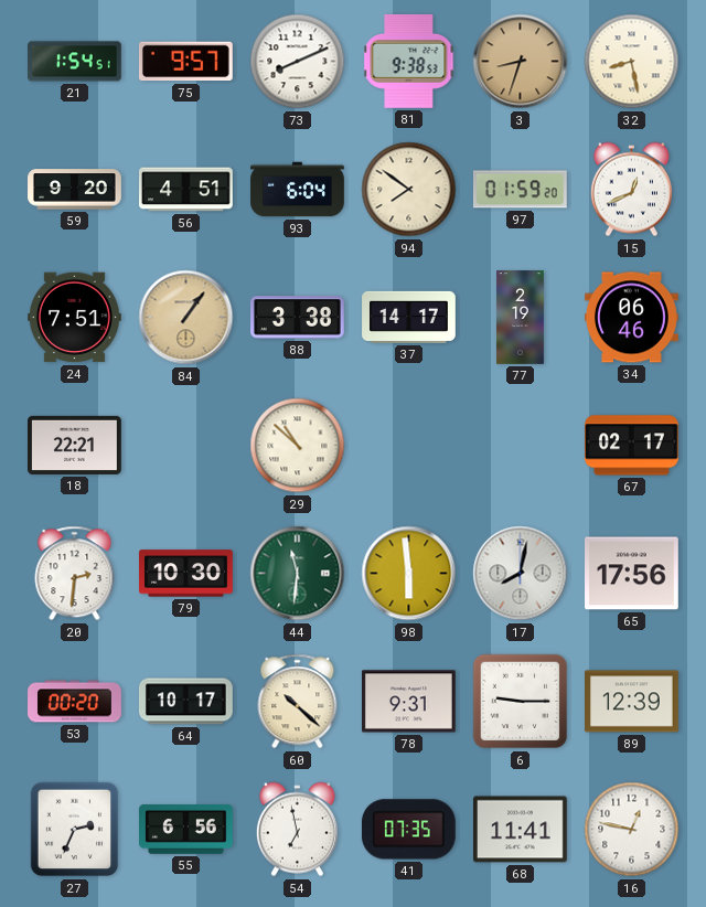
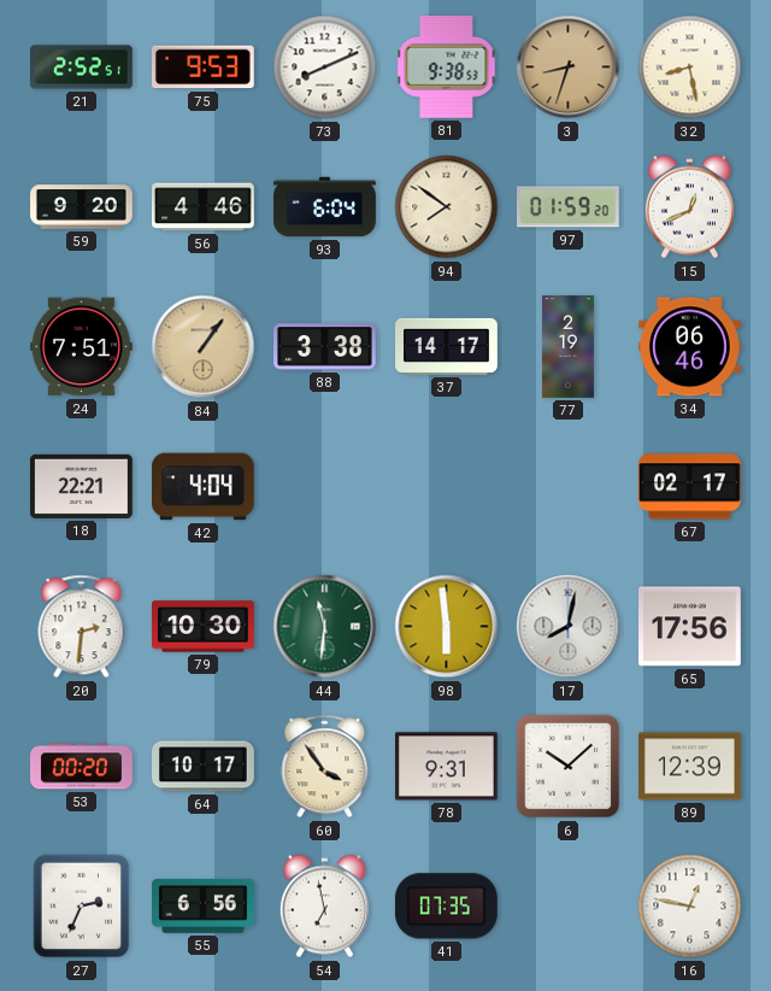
21: 1:54 -> 2:52 (82, 68)
75: 9:57 -> 9:53 (202, 68)
56: 4:51 -> 4:46 (204, 207)
42: none -> 4:04 (204, 487)
29: 10:52 -> none (298, 446)
60: 10:22 -> 3:54 (325, 767)
6: 9:15 -> 10:08 (569, 767)
68: 11:41 -> none (521, 830)
